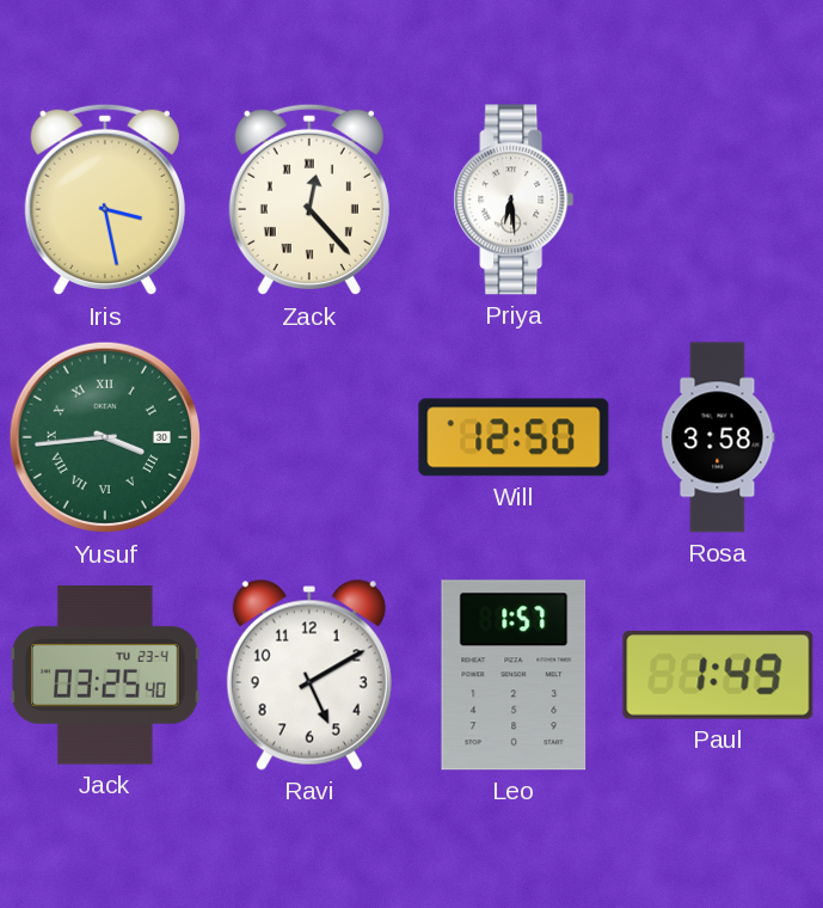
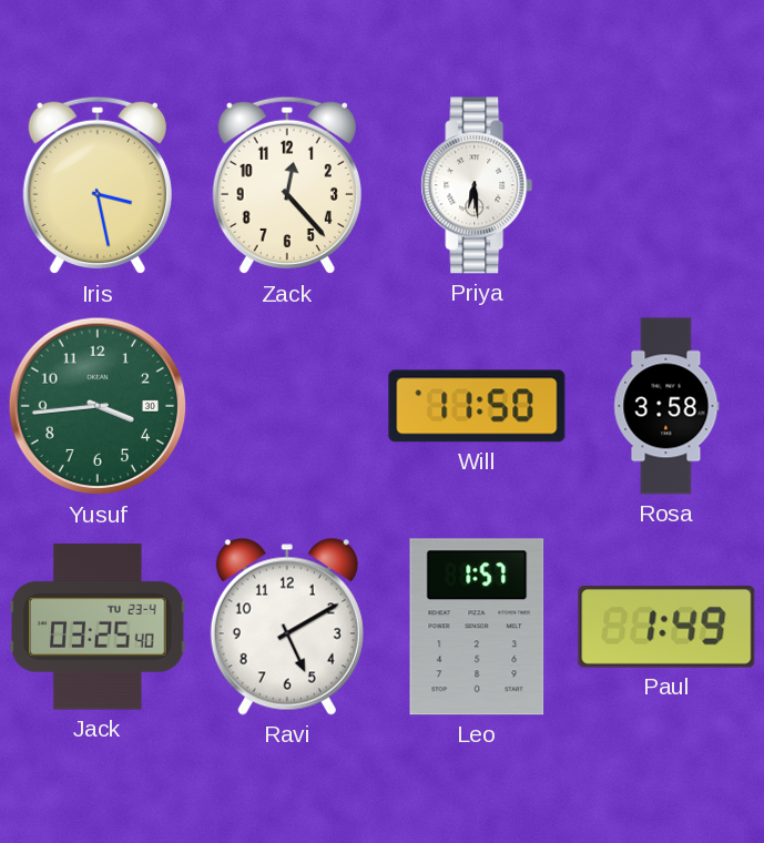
Zack numerals: Roman -> Arabic (287, 185)
Yusuf numerals: Roman -> Arabic (98, 406)
Will: 12:50 -> 11:50 (477, 406)
